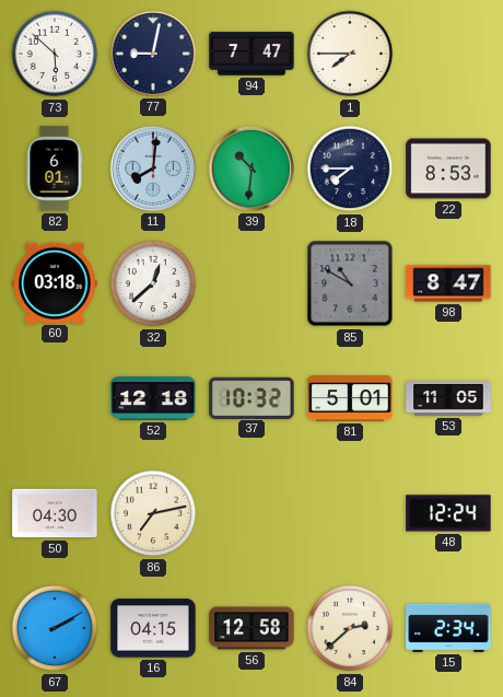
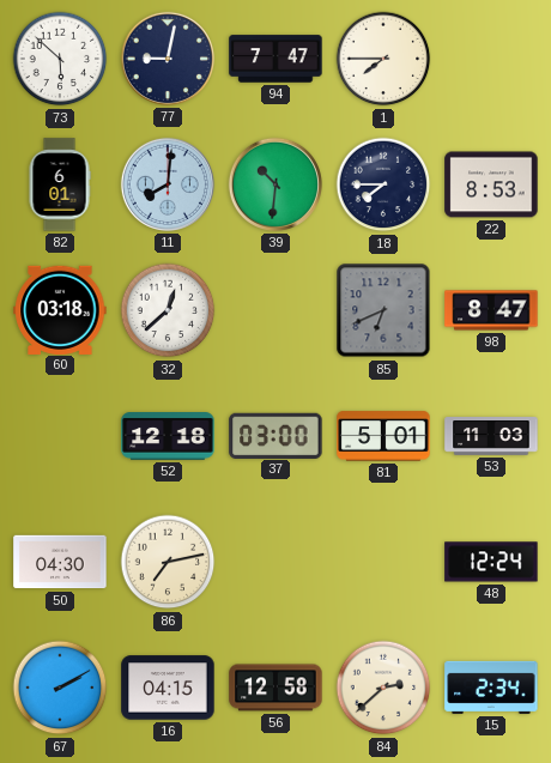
85: 10:50 -> 6:41 (383, 310)
37: 10:32 -> 03:00 (275, 435)
53: 11:05 -> 11:03 (491, 437)
